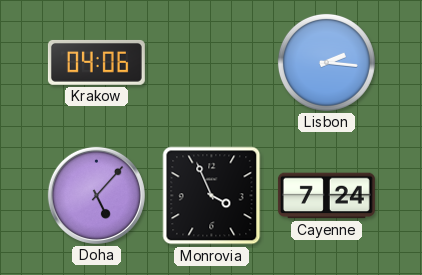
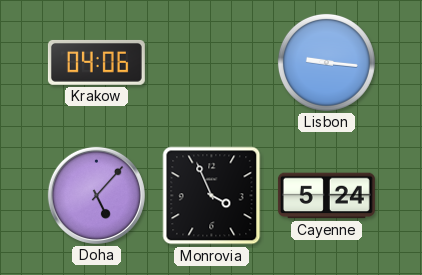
Lisbon: 2:16 -> 9:16 (326, 62)
Cayenne: 7:24 -> 5:24 (326, 196)
